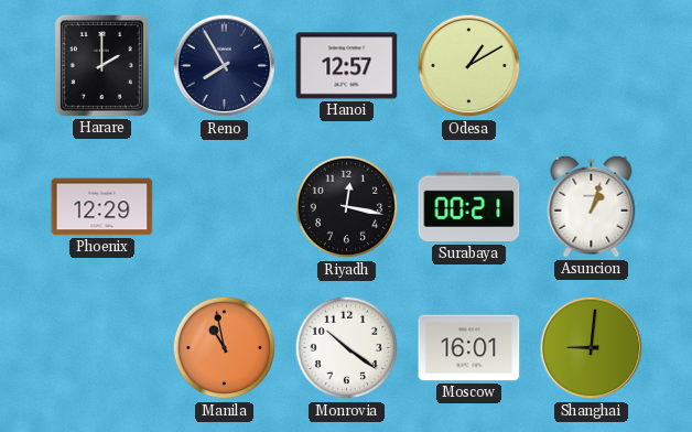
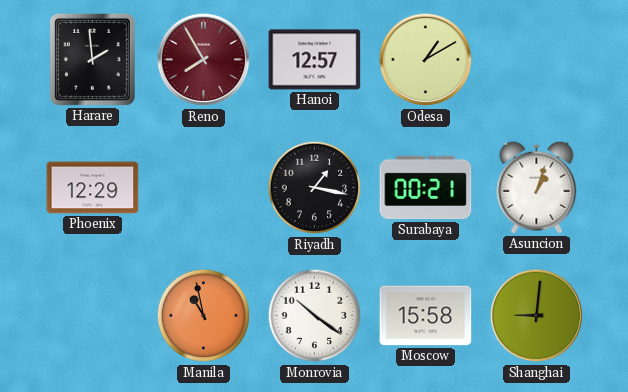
Harare: 2:00 -> 1:59 (92, 59)
Reno dial: navy -> burgundy (204, 60)
Riyadh: 12:17 -> 1:17 (315, 188)
Moscow: 16:01 -> 15:58 (426, 316)
